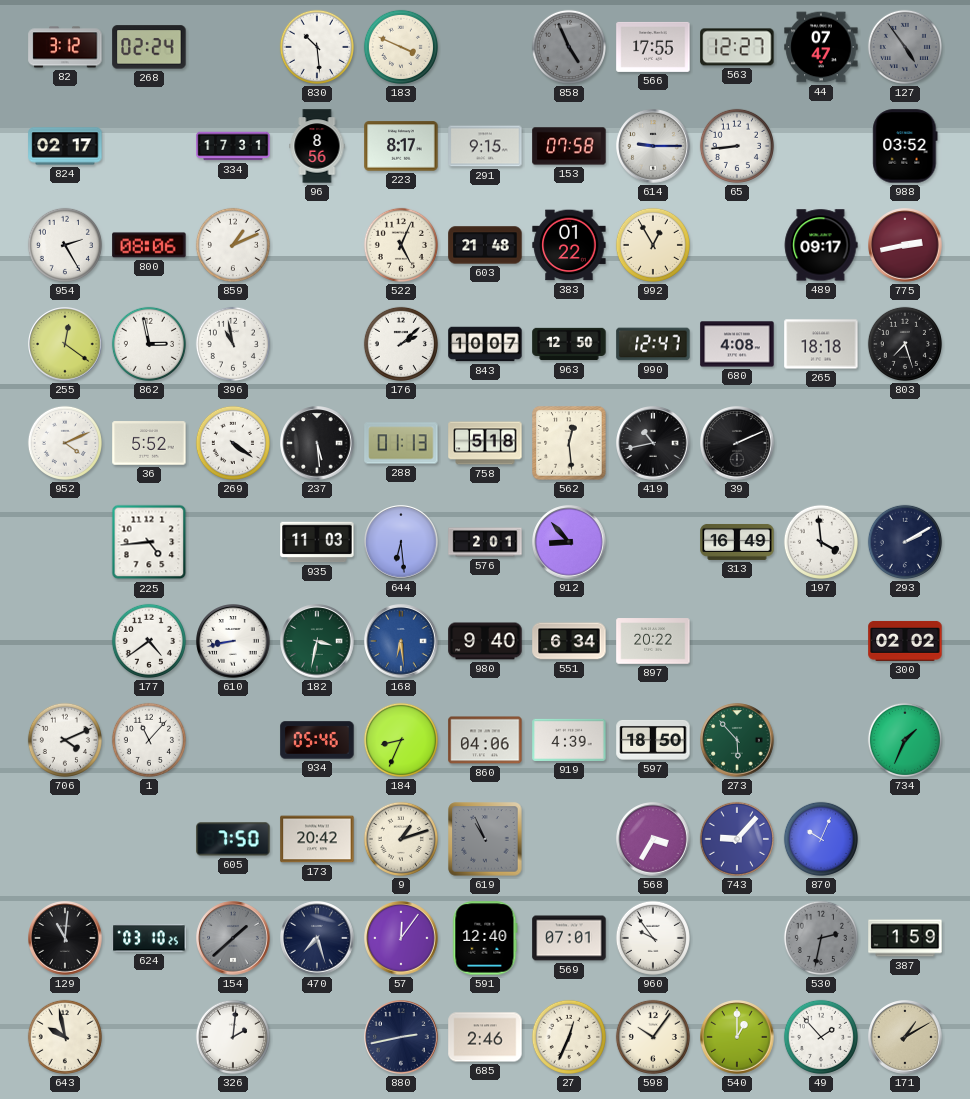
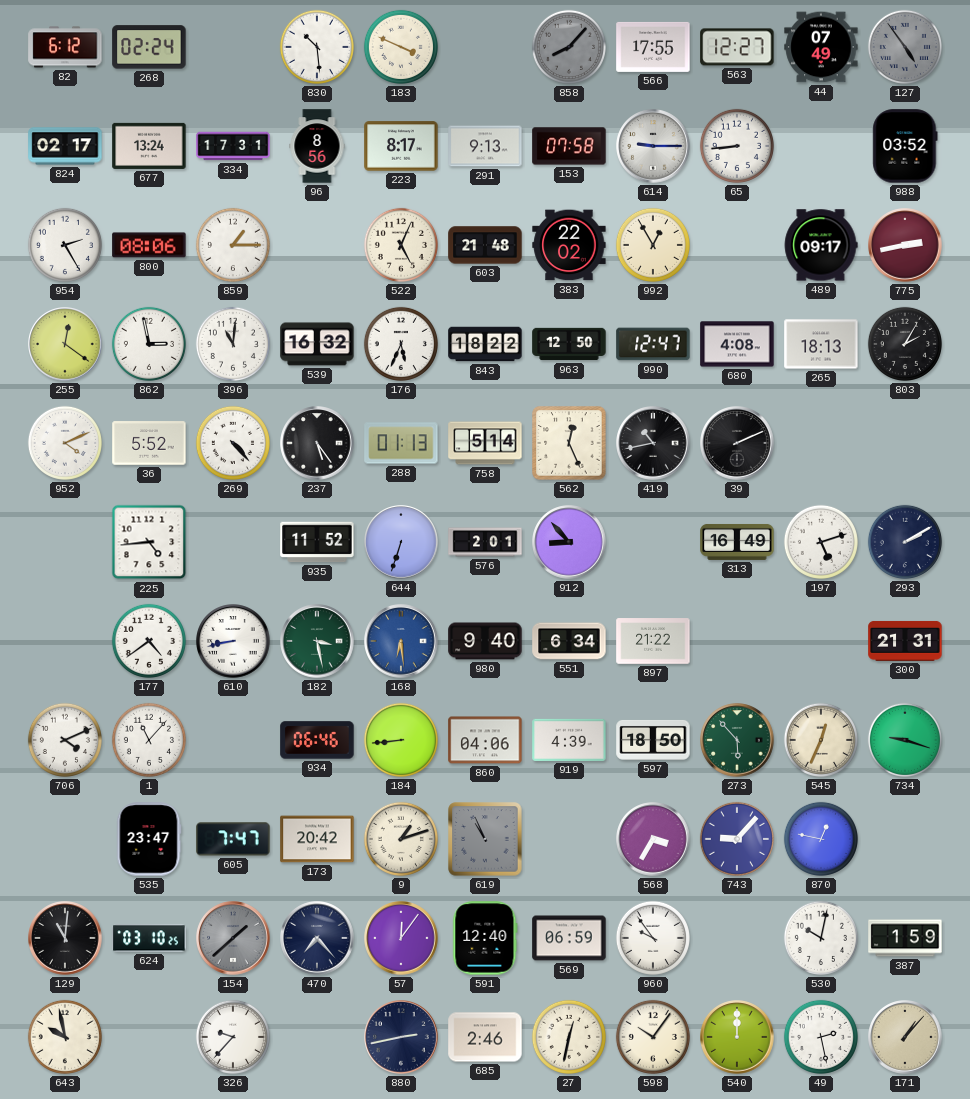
82: 3:12 -> 6:12 (65, 47)
858: 4:56 -> 8:07 (569, 47)
44: 07:47 -> 07:49 (821, 47)
677: none -> 13:24 (149, 146)
291: 9:15 -> 9:13 (485, 146)
859: 1:11 -> 1:15 (233, 245)
383: 01:22 -> 22:02 (569, 245)
396: 10:58 -> 11:01 (233, 344)
539: none -> 16:32 (317, 344)
176: 2:08 -> 5:34 (401, 344)
843: 10:07 -> 18:22 (485, 344)
265: 18:18 -> 18:13 (821, 344)
803: 7:27 -> 2:05 (905, 344)
269: 4:21 -> 4:23 (233, 443)
237: 5:29 -> 5:24 (317, 443)
758: 5:18 -> 5:14 (485, 443)
562: 12:29 -> 12:26 (569, 443)
935: 11:03 -> 11:52 (317, 542)
644: 6:29 -> 6:33 (401, 542)
197: 3:59 -> 5:12 (821, 542)
182: 3:32 -> 3:28 (317, 641)
897: 20:22 -> 21:22 (653, 641)
300: 02:02 -> 21:31 (905, 641)
934: 05:46 -> 06:46 (317, 740)
184: 8:34 -> 8:44 (401, 740)
545: none -> 12:34 (821, 740)
734: 1:34 -> 9:18 (905, 740)
535: none -> 23:47 (149, 839)
605: 7:50 -> 7:47 (233, 839)
870: 10:04 -> 12:47 (821, 839)
470: 7:27 -> 7:23 (317, 938)
569: 07:01 -> 06:59 (569, 938)
530: 2:32 -> 10:02 (821, 938)
530 dial: grey -> white (821, 938)
326: 2:01 -> 9:37 (233, 1037)
27: 12:34 -> 12:32 (569, 1037)
540: 1:00 -> 12:00 (737, 1037)
49: 1:53 -> 2:28 (821, 1037)
171: 1:10 -> 1:07 (905, 1037)
